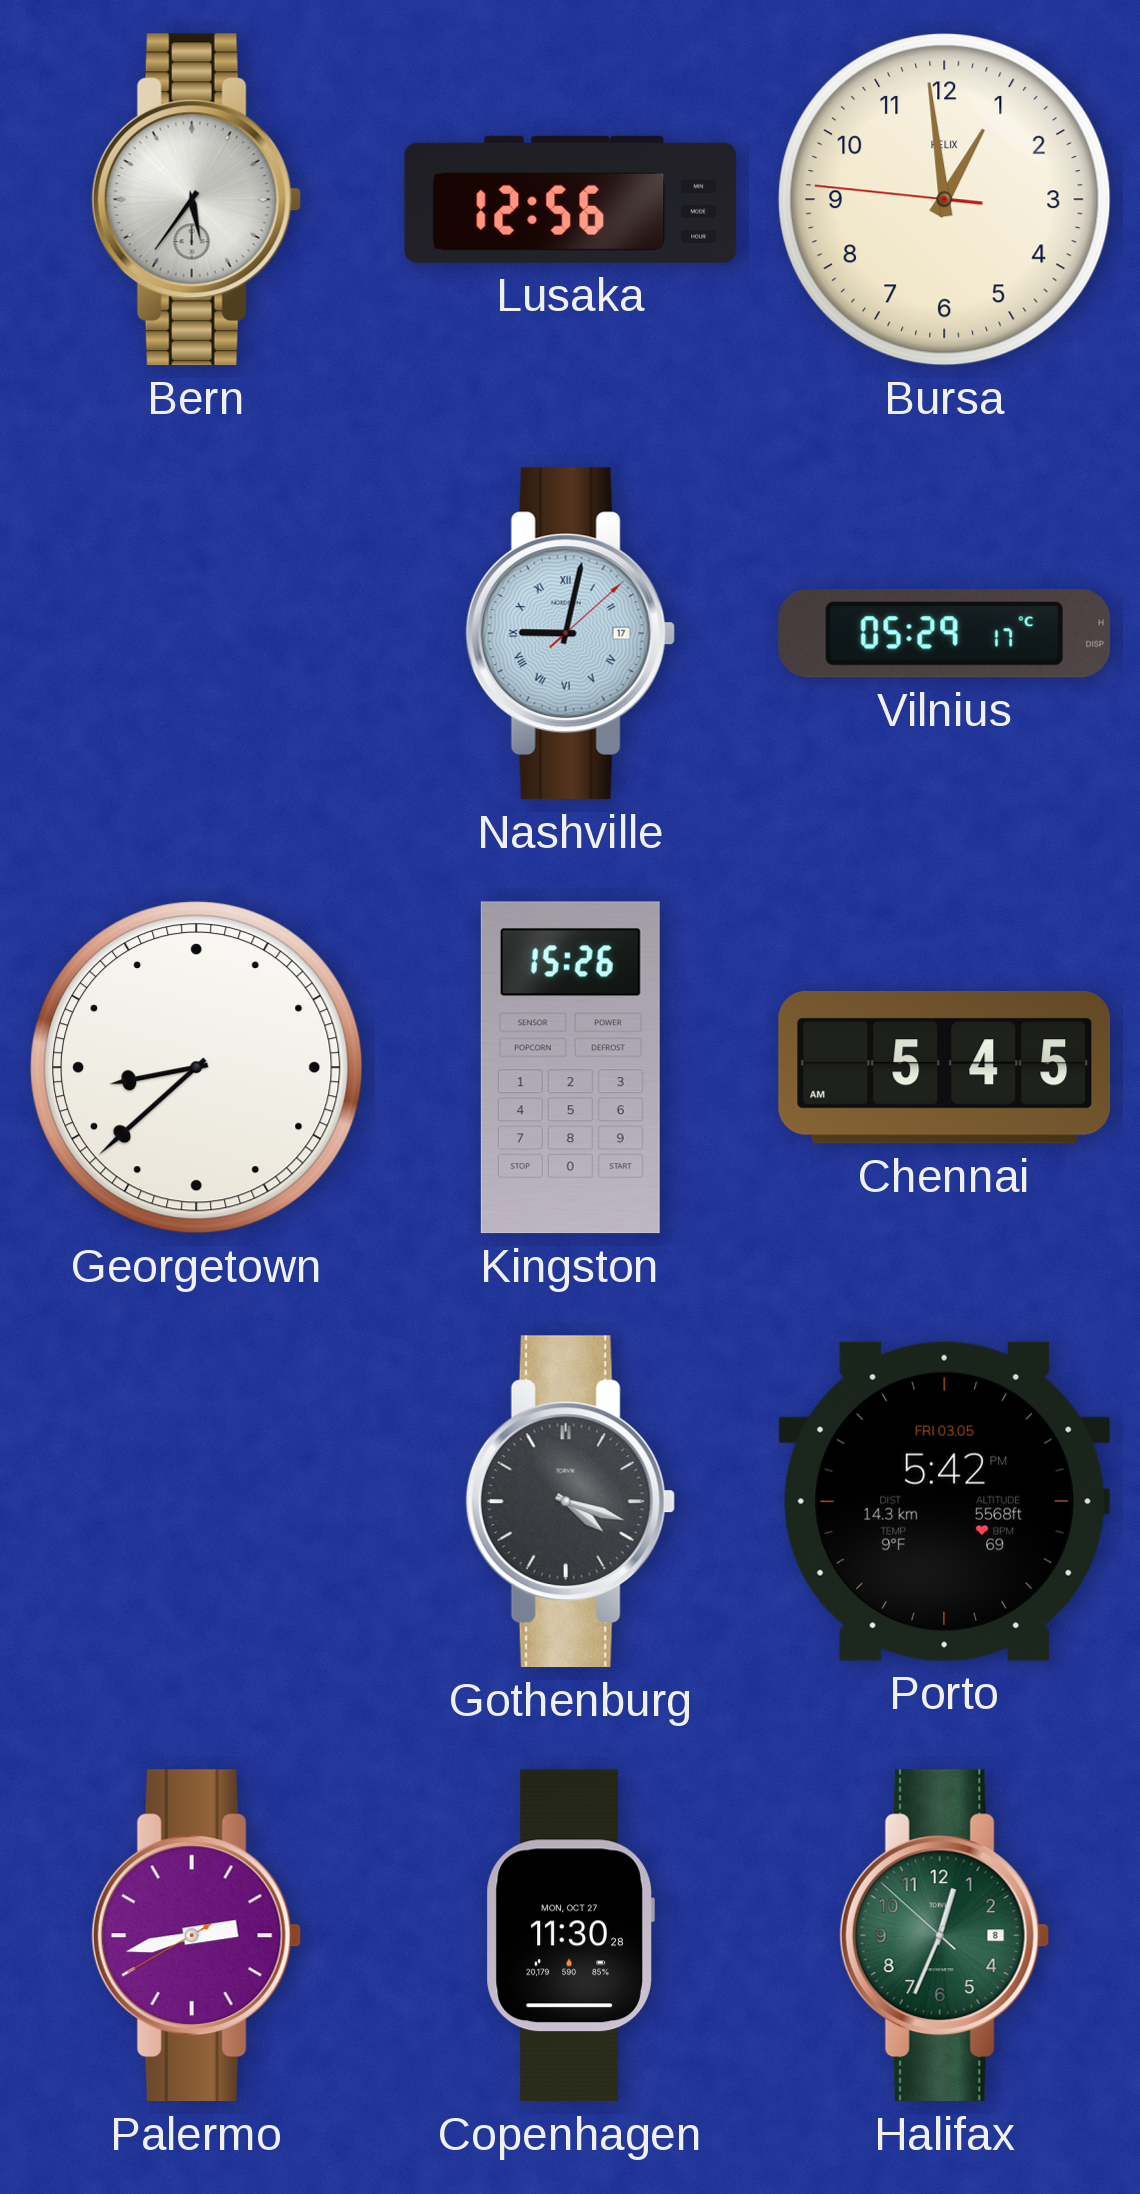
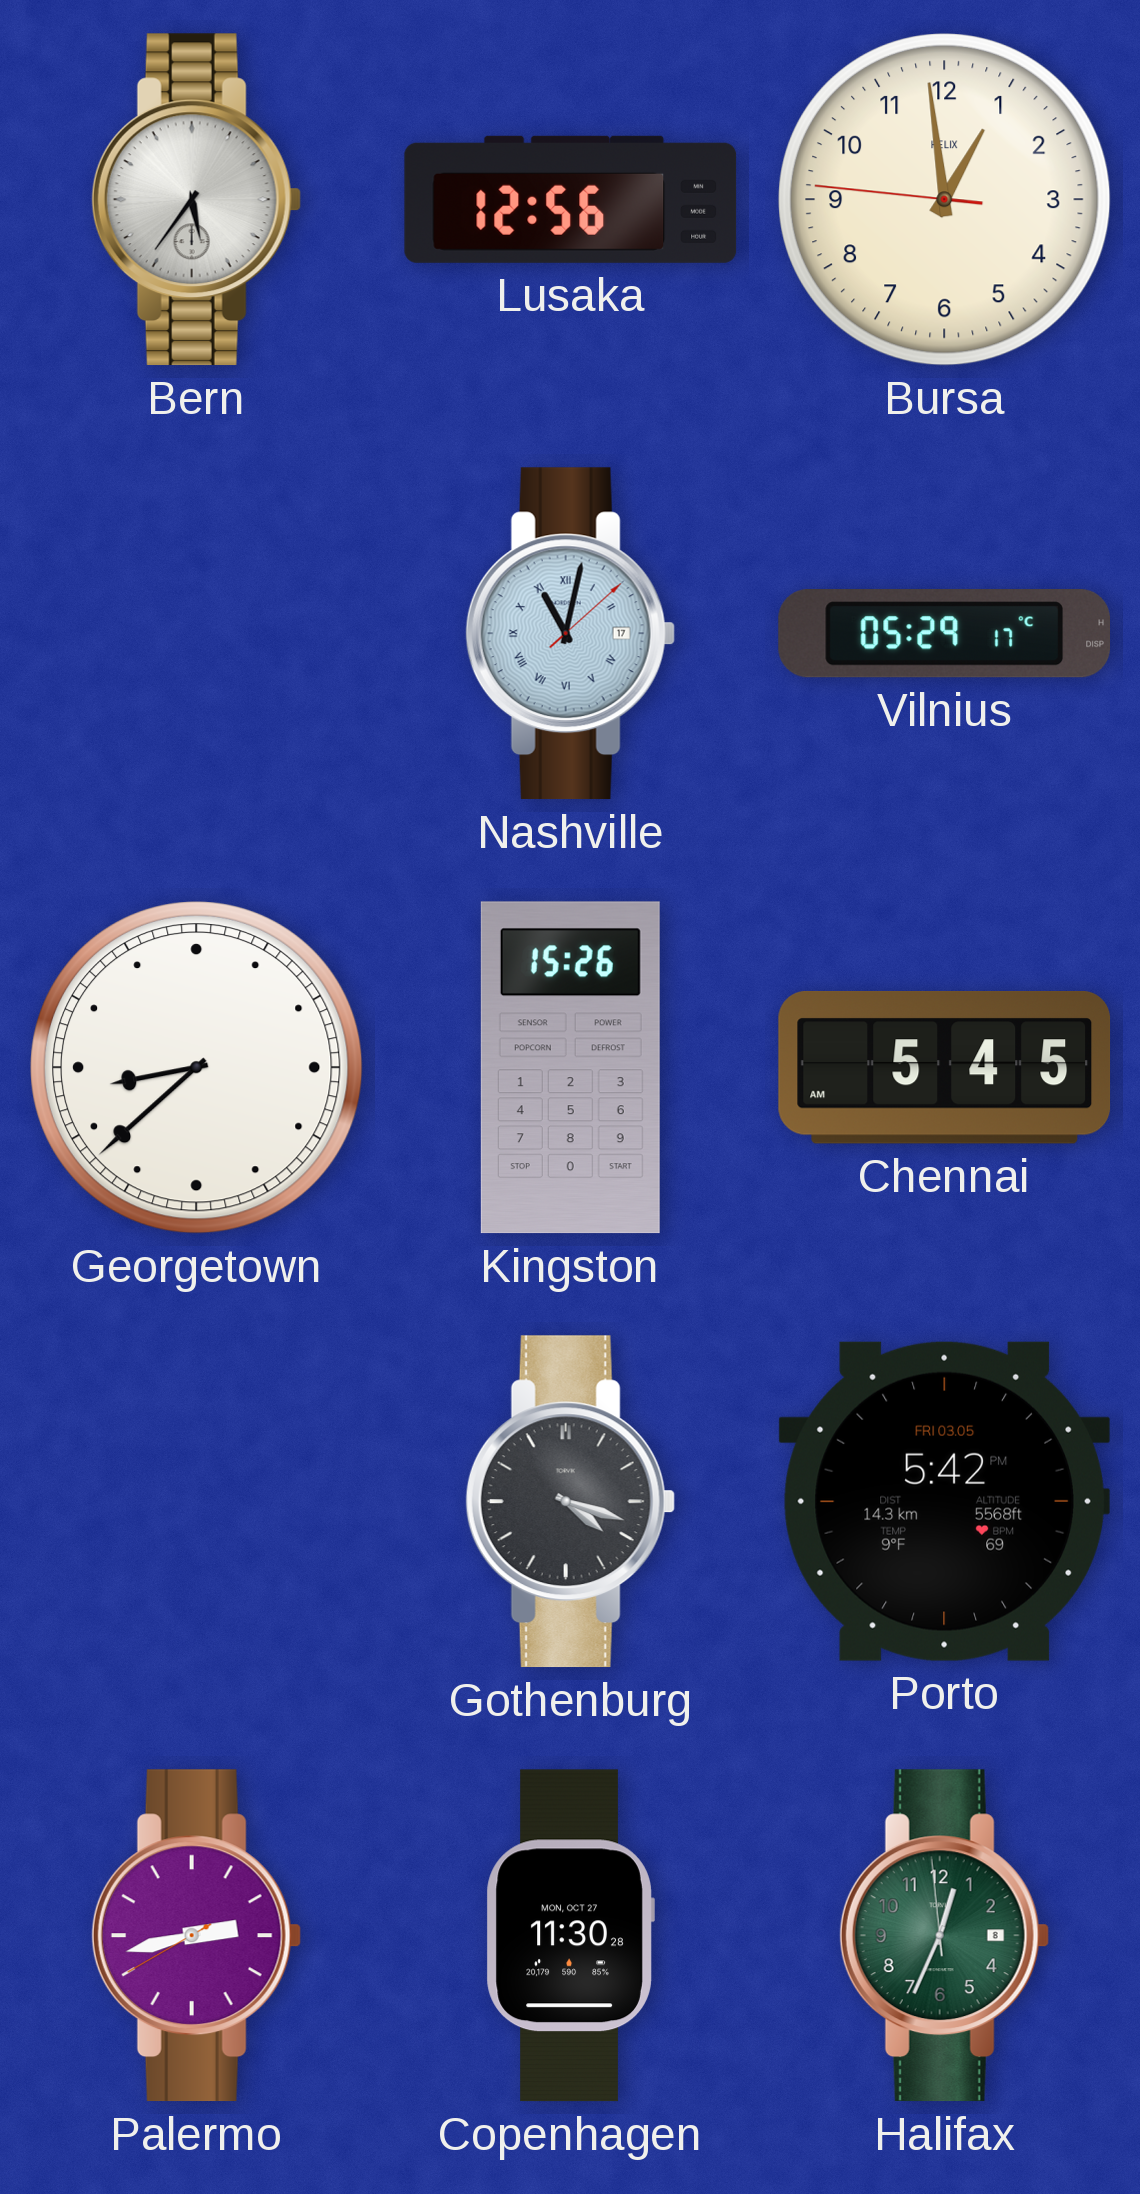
Nashville: 9:02 -> 11:02 (570, 634)
Halifax: 12:33:52 -> 12:33:59 (944, 1936)
